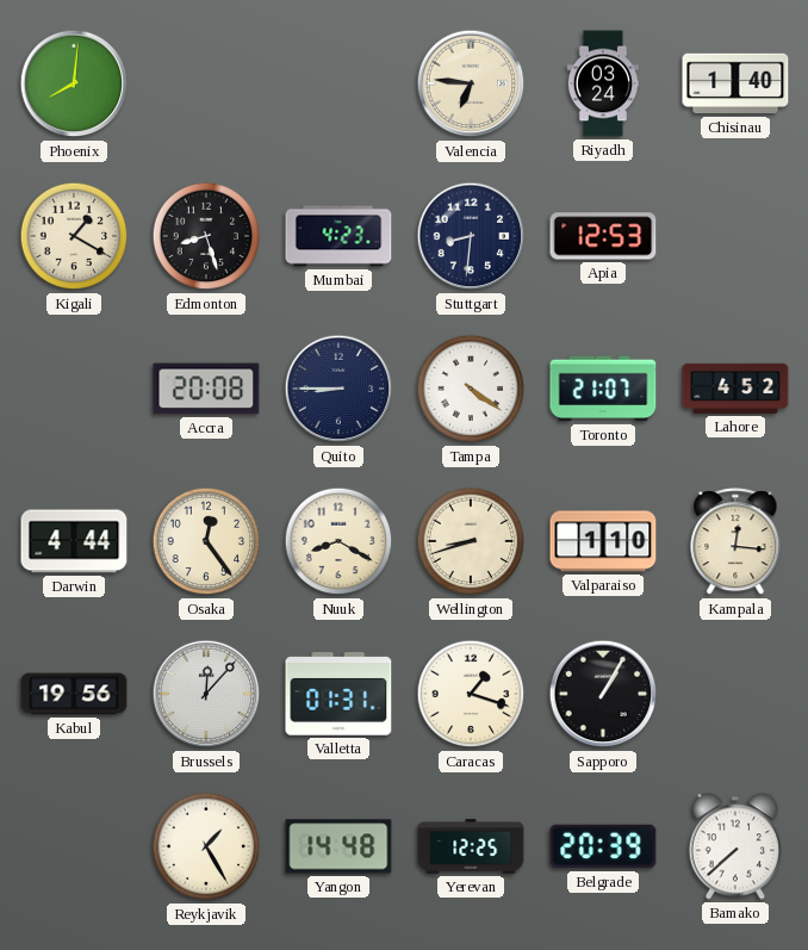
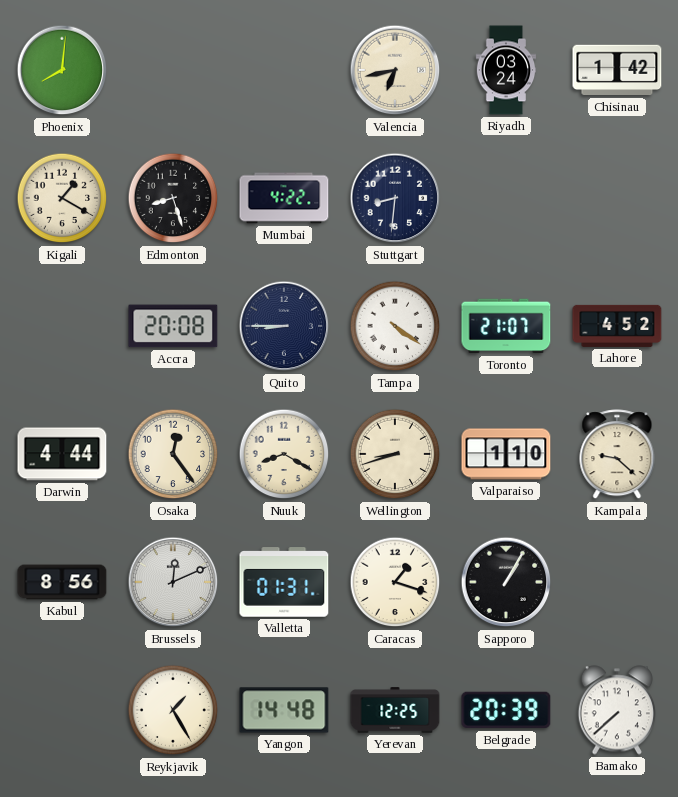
Valencia: 6:46 -> 6:43 (395, 70)
Chisinau: 1:40 -> 1:42 (617, 70)
Mumbai: 4:23 -> 4:22 (284, 198)
Apia: 12:53 -> none (603, 236)
Kampala: 12:16 -> 9:22 (617, 455)
Kabul: 19:56 -> 8:56 (62, 582)
Brussels: 12:07 -> 12:11 (173, 582)
